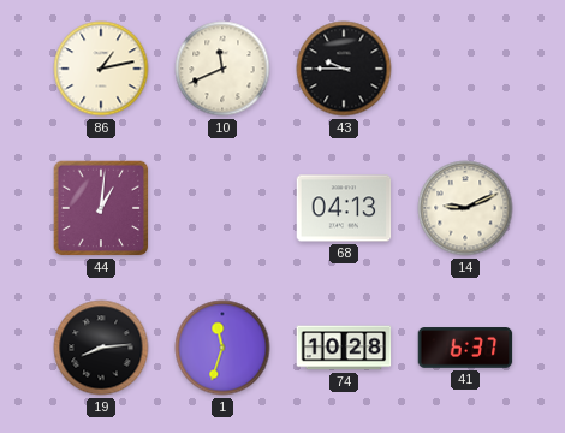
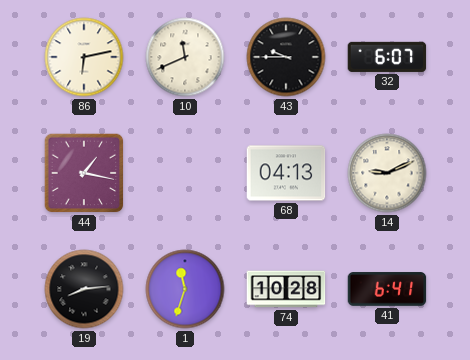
86: 1:13 -> 6:13 (84, 57)
32: none -> 6:07 (387, 57)
44: 1:01 -> 1:17 (84, 173)
41: 6:37 -> 6:41 (387, 289)
